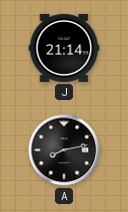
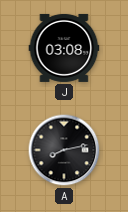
J: 21:14 -> 03:08 (64, 48)
